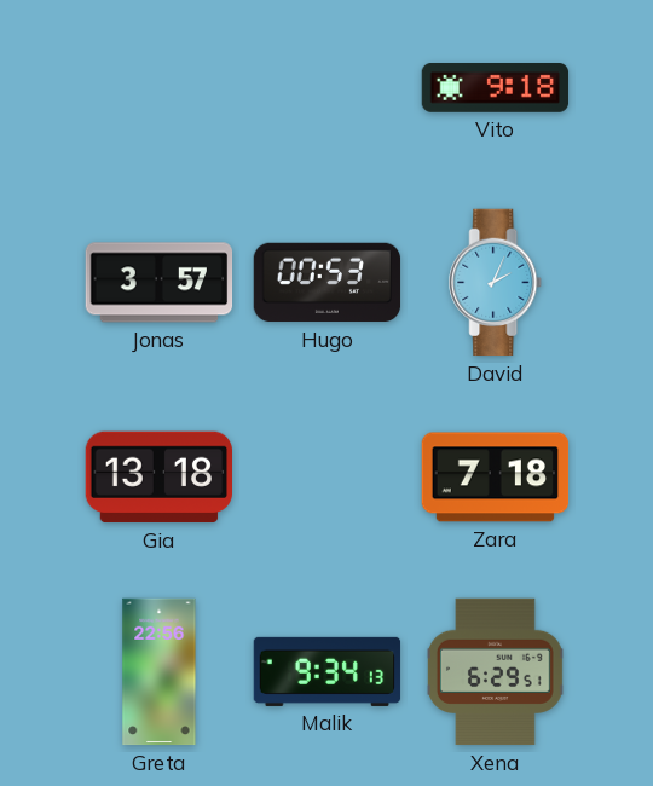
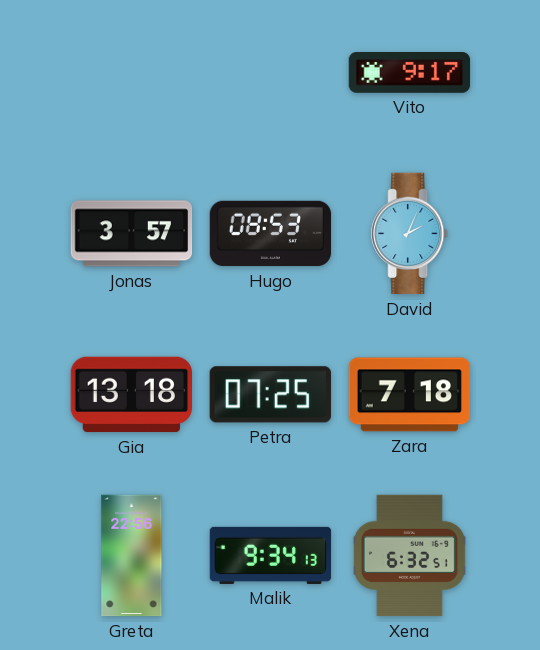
Vito: 9:18 -> 9:17 (410, 73)
Hugo: 00:53 -> 08:53 (271, 234)
Petra: none -> 07:25 (270, 395)
Xena: 6:29 -> 6:32 (409, 556)
